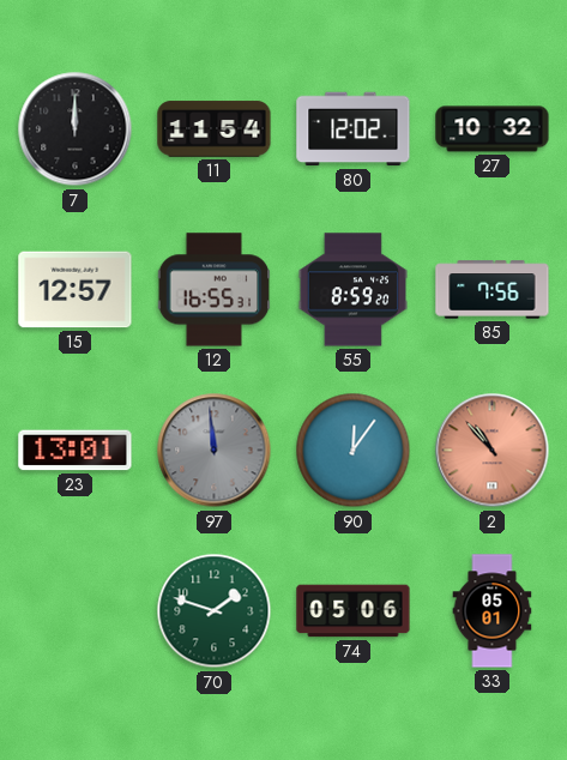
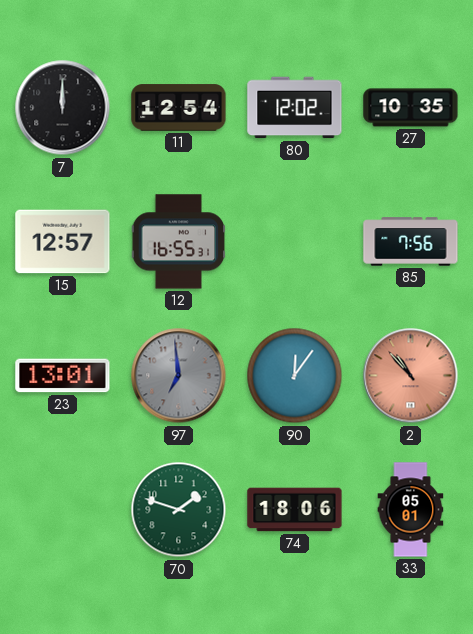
11: 11:54 -> 12:54 (179, 108)
27: 10:32 -> 10:35 (411, 108)
55: 8:59 -> none (352, 290)
97: 11:59 -> 6:59 (179, 376)
74: 05:06 -> 18:06 (295, 510)
